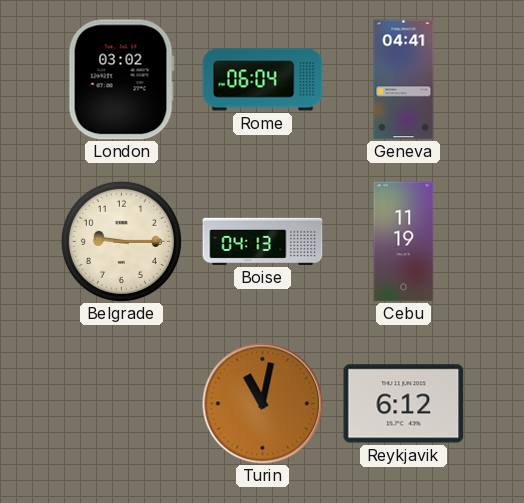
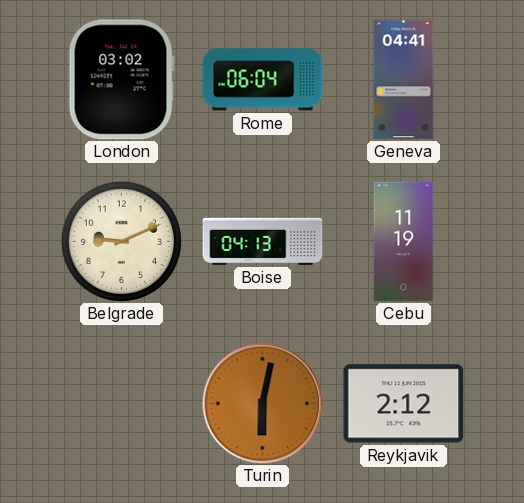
Belgrade: 9:15 -> 9:11 (121, 241)
Turin: 11:02 -> 6:02 (263, 404)
Reykjavik: 6:12 -> 2:12 (404, 404)
